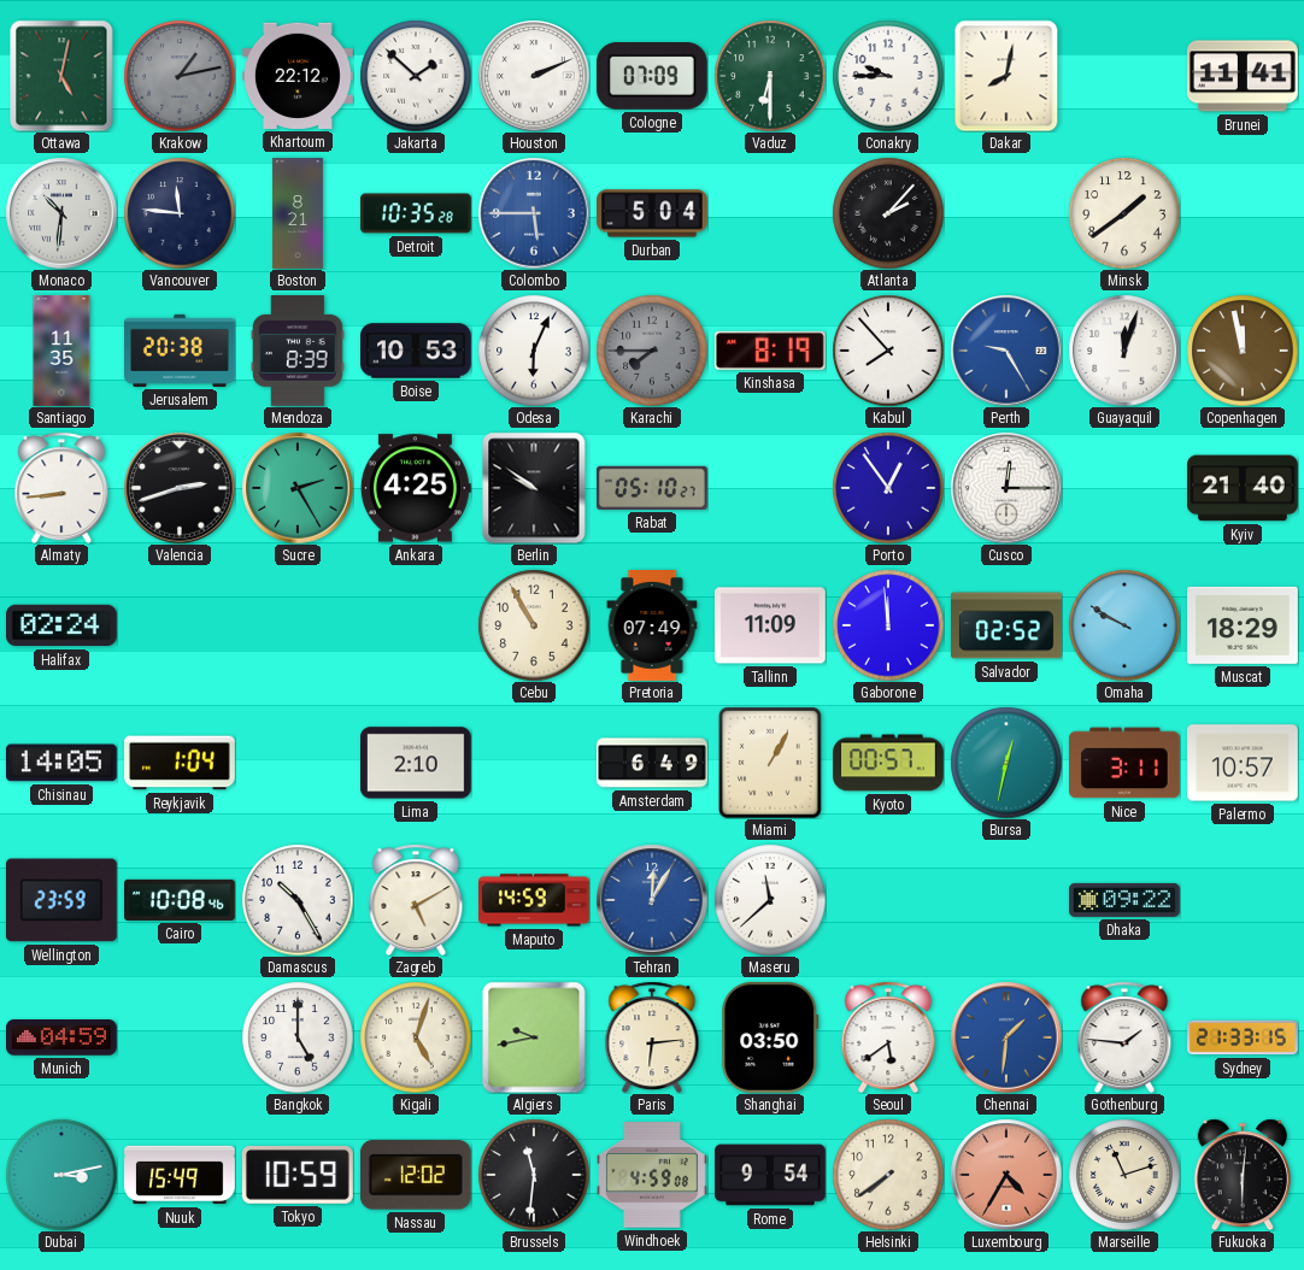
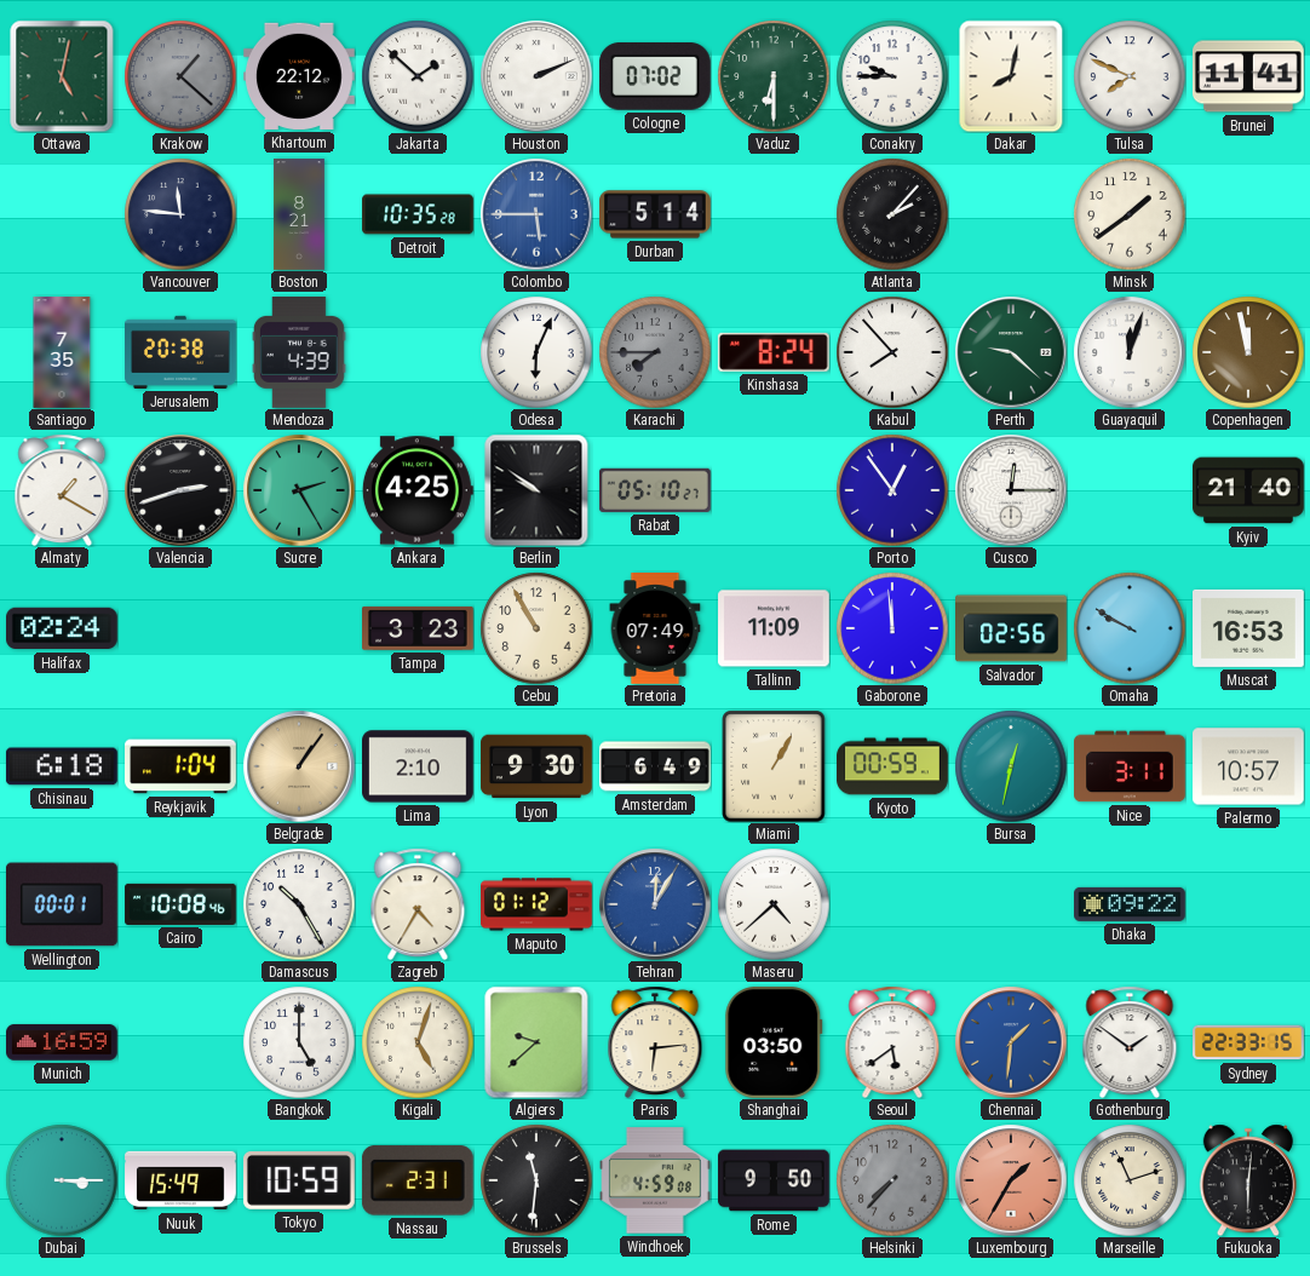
Krakow: 1:13 -> 1:22 (180, 76)
Cologne: 07:09 -> 07:02 (655, 77)
Tulsa: none -> 7:49 (1130, 76)
Monaco: 10:31 -> none (61, 213)
Durban: 5:04 -> 5:14 (656, 214)
Santiago: 11:35 -> 7:35 (62, 352)
Mendoza: 8:39 -> 4:39 (299, 354)
Boise: 10:53 -> none (417, 351)
Kinshasa: 8:19 -> 8:24 (774, 352)
Perth: 9:25 -> 9:22 (1011, 352)
Perth dial: blue -> green (1011, 352)
Almaty: 8:44 -> 1:20 (62, 490)
Tampa: none -> 3:23 (419, 628)
Salvador: 02:52 -> 02:56 (1012, 628)
Muscat: 18:29 -> 16:53 (1249, 628)
Chisinau: 14:05 -> 6:18 (62, 766)
Belgrade: none -> 1:06 (299, 766)
Lyon: none -> 9:30 (536, 766)
Kyoto: 00:57 -> 00:59 (894, 766)
Wellington: 23:59 -> 00:01 (62, 904)
Zagreb: 5:10 -> 4:35 (418, 904)
Maputo: 14:59 -> 01:12 (538, 904)
Maseru: 11:38 -> 4:38 (774, 904)
Munich: 04:59 -> 16:59 (63, 1042)
Algiers: 9:43 -> 9:38 (536, 1042)
Gothenburg: 1:46 -> 1:51 (1130, 1042)
Sydney: 21:33 -> 22:33 (1248, 1042)
Dubai: 3:13 -> 3:15 (62, 1180)
Nassau: 12:02 -> 2:31 (418, 1180)
Rome: 9:54 -> 9:50 (775, 1180)
Helsinki: 7:39 -> 7:37 (892, 1180)
Helsinki dial: cream -> grey (892, 1180)
Luxembourg: 4:35 -> 1:35 (1011, 1180)
